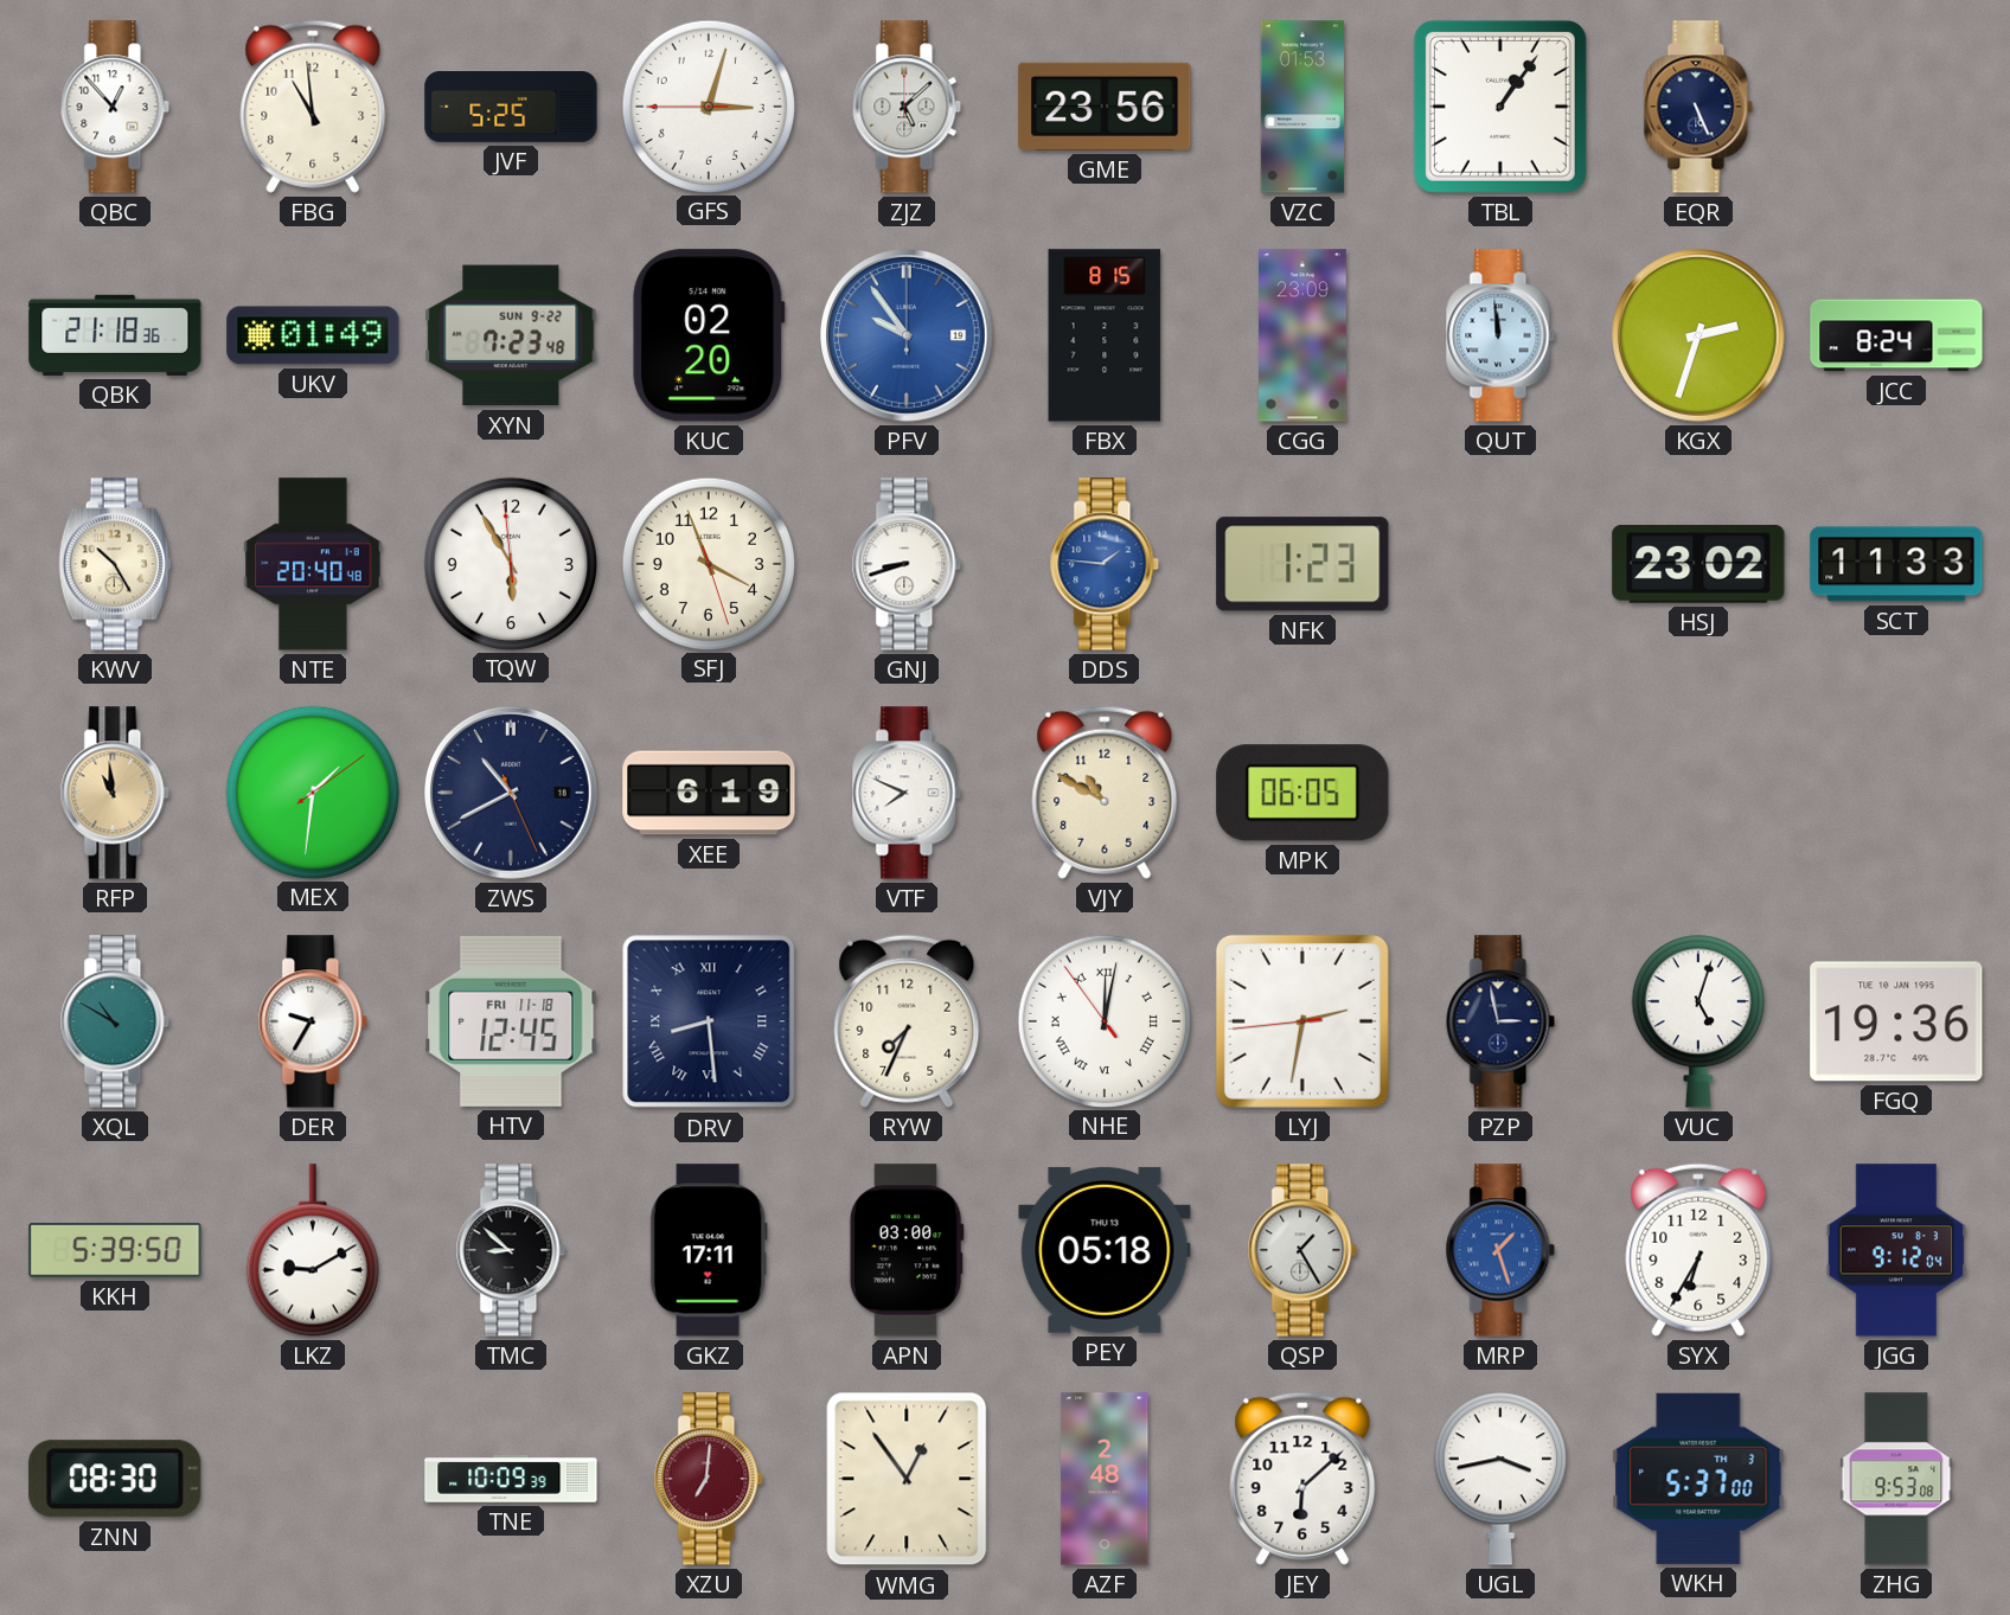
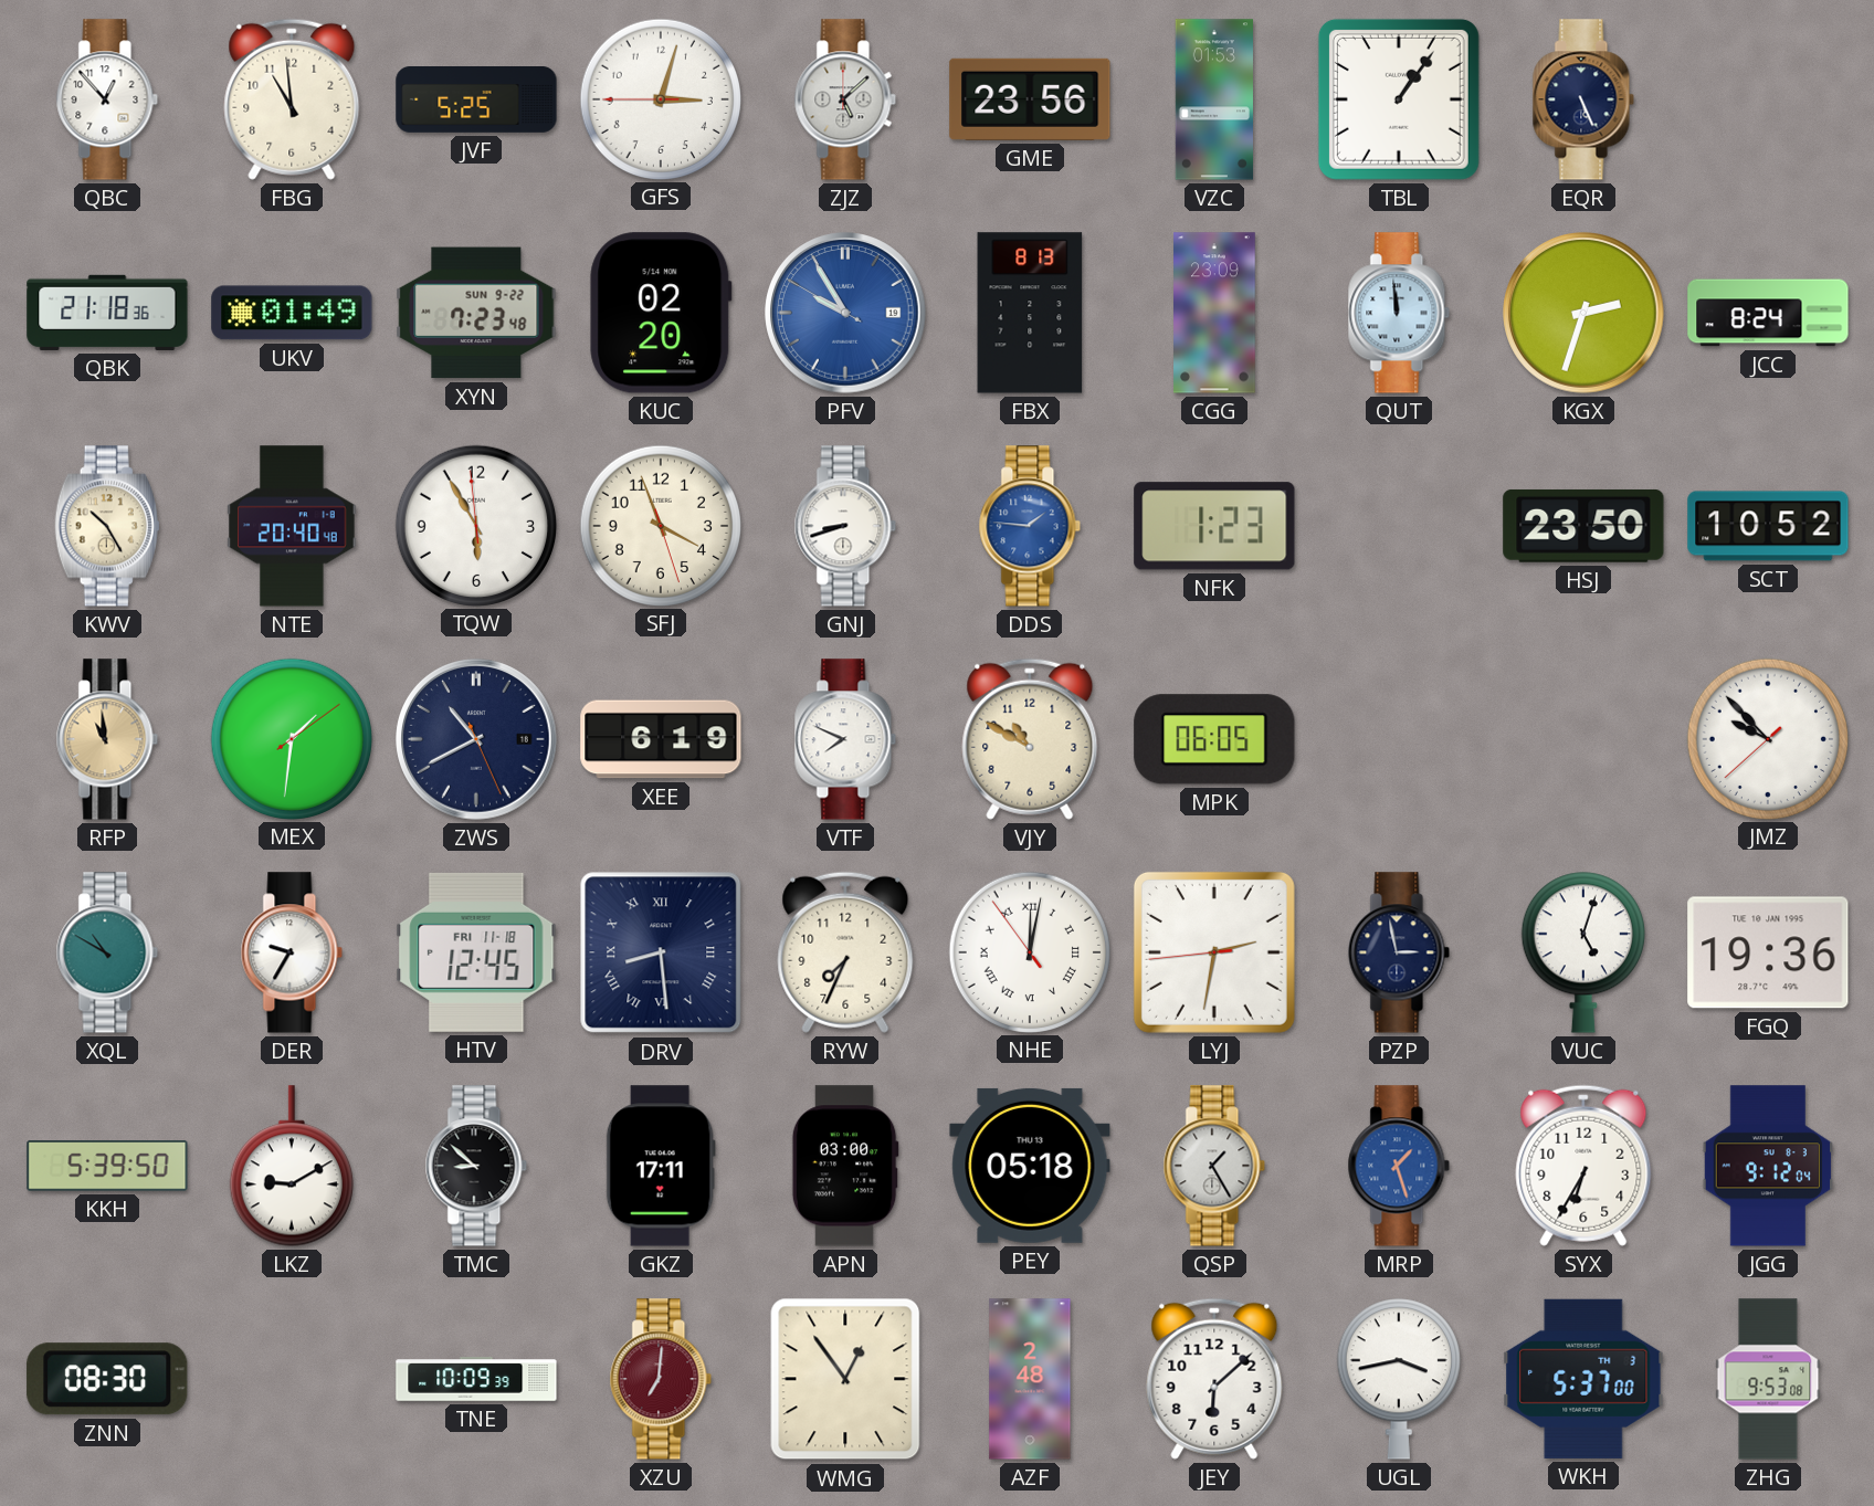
PFV: 9:54:00 -> 9:54:50 (845, 313)
FBX: 8:15 -> 8:13 (1030, 313)
HSJ: 23:02 -> 23:50 (1583, 526)
SCT: 11:33 -> 10:52 (1768, 526)
JMZ: none -> 9:52 (1767, 738)
